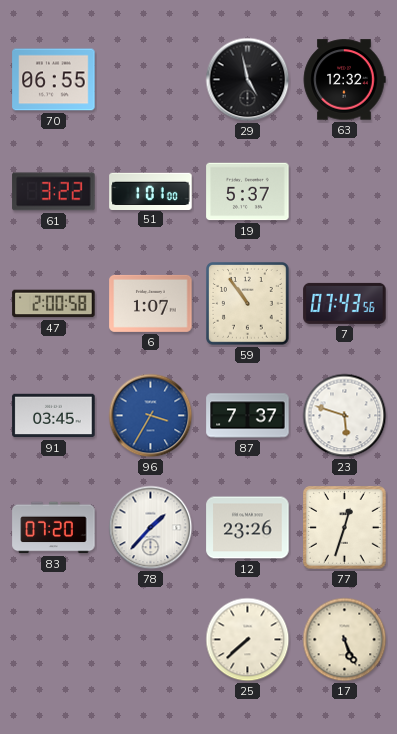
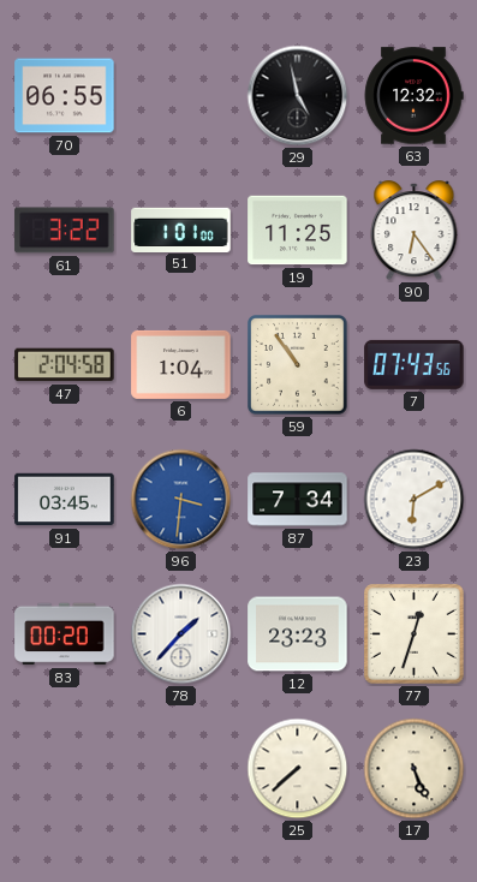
19: 5:37 -> 11:25 (298, 231)
90: none -> 6:24 (415, 231)
47: 2:00 -> 2:04 (65, 365)
6: 1:07 -> 1:04 (181, 364)
96: 3:35 -> 3:31 (181, 500)
87: 7:37 -> 7:34 (298, 500)
23: 5:48 -> 6:10 (415, 500)
83: 07:20 -> 00:20 (65, 634)
12: 23:26 -> 23:23 (298, 634)
